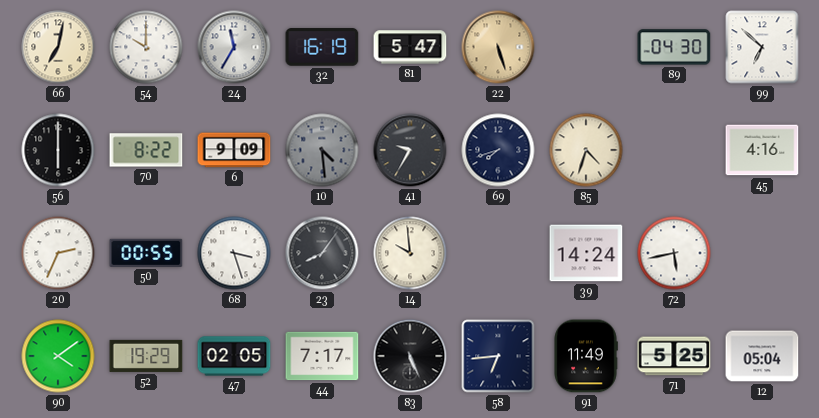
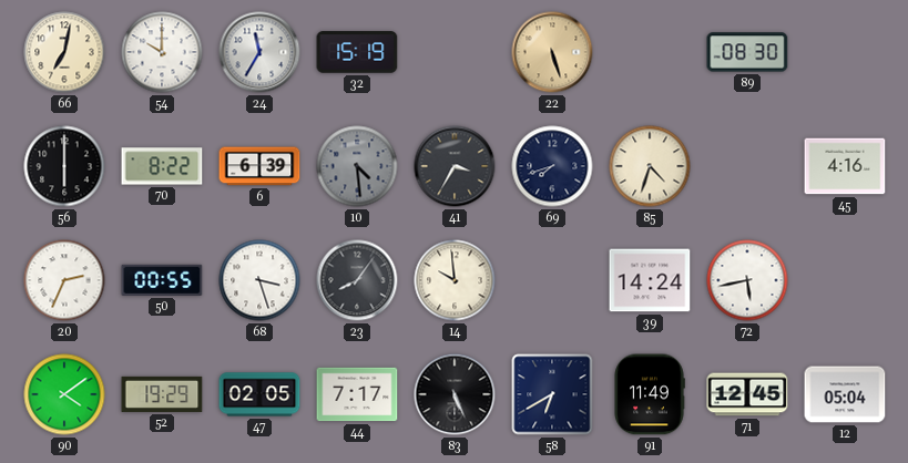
32: 16:19 -> 15:19 (357, 52)
81: 5:47 -> none (410, 47)
89: 04:30 -> 08:30 (747, 52)
99: 6:52 -> none (762, 47)
6: 9:09 -> 6:39 (259, 166)
41: 9:35 -> 3:35 (455, 166)
58: 6:44 -> 6:40 (552, 394)
71: 5:25 -> 12:45 (747, 394)
